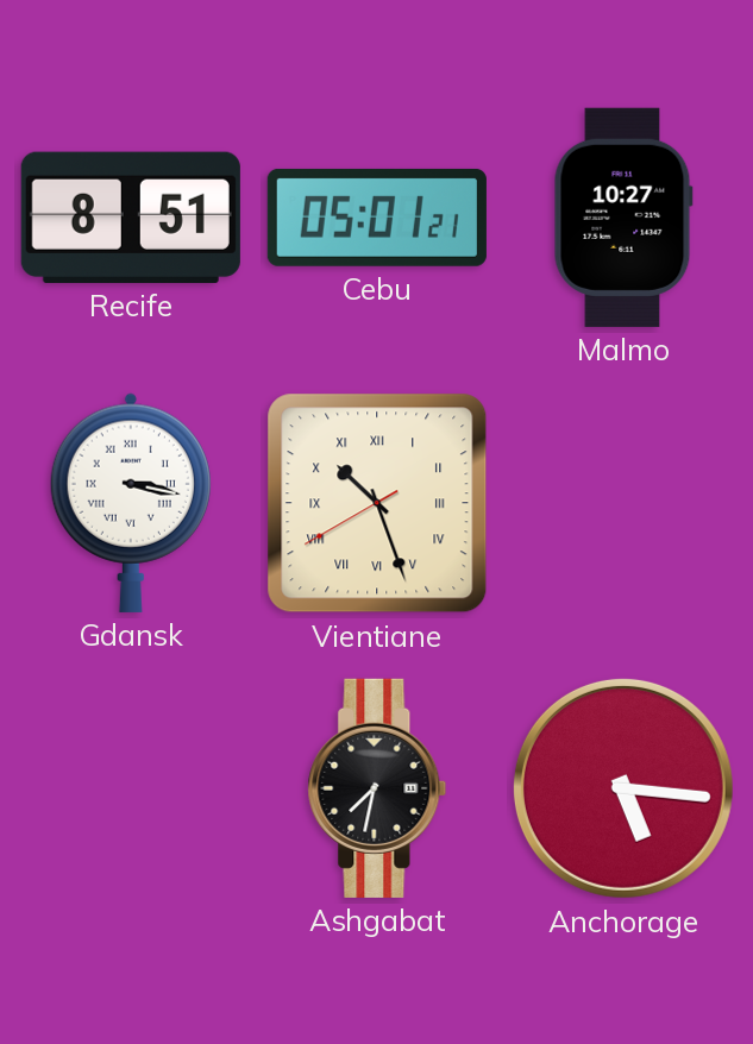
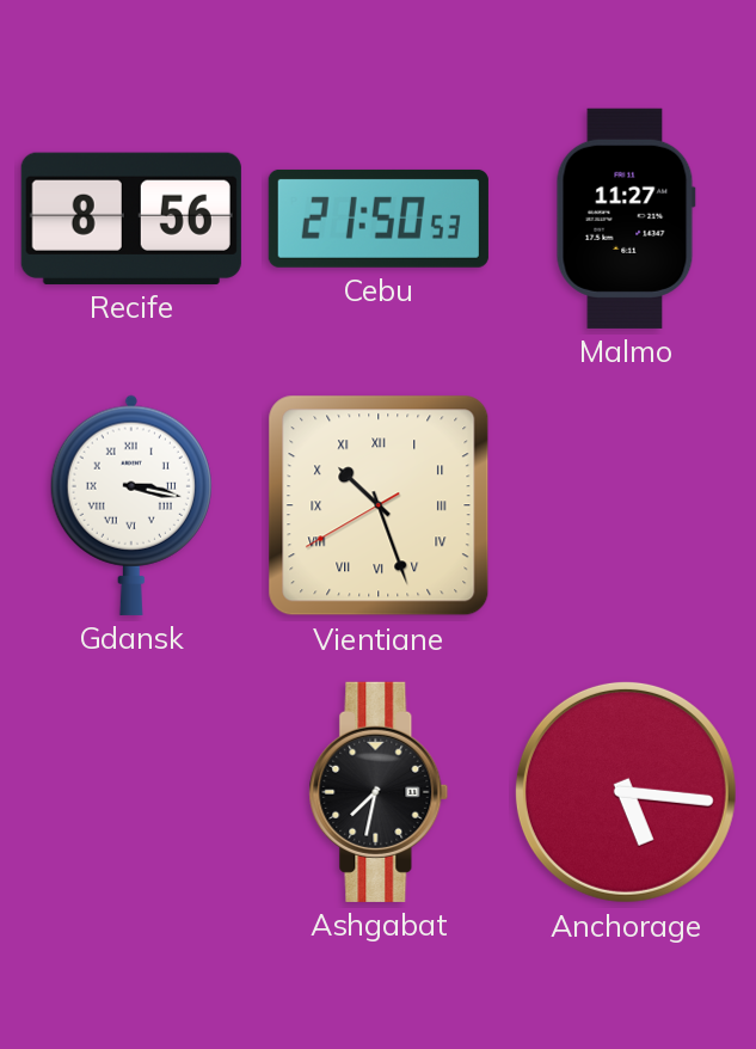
Recife: 8:51 -> 8:56 (131, 219)
Cebu: 05:01 -> 21:50 (379, 219)
Malmo: 10:27 -> 11:27 (626, 219)
